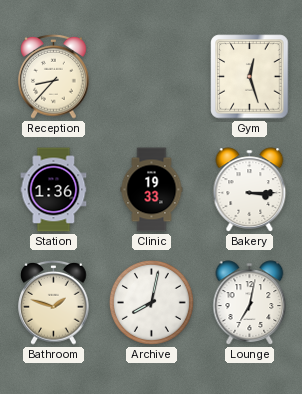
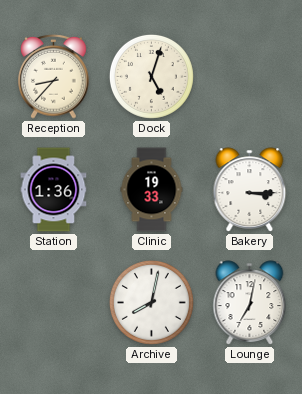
Dock: none -> 5:03 (151, 76)
Gym: 12:27 -> none (250, 77)
Bathroom: 1:48 -> none (54, 302)
